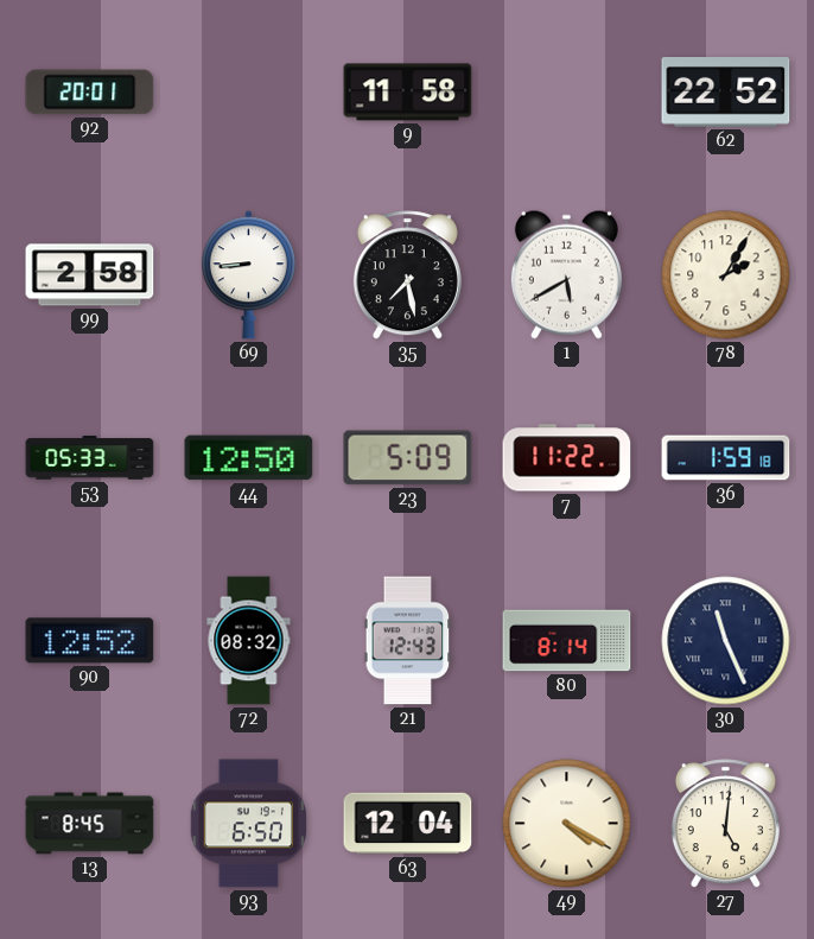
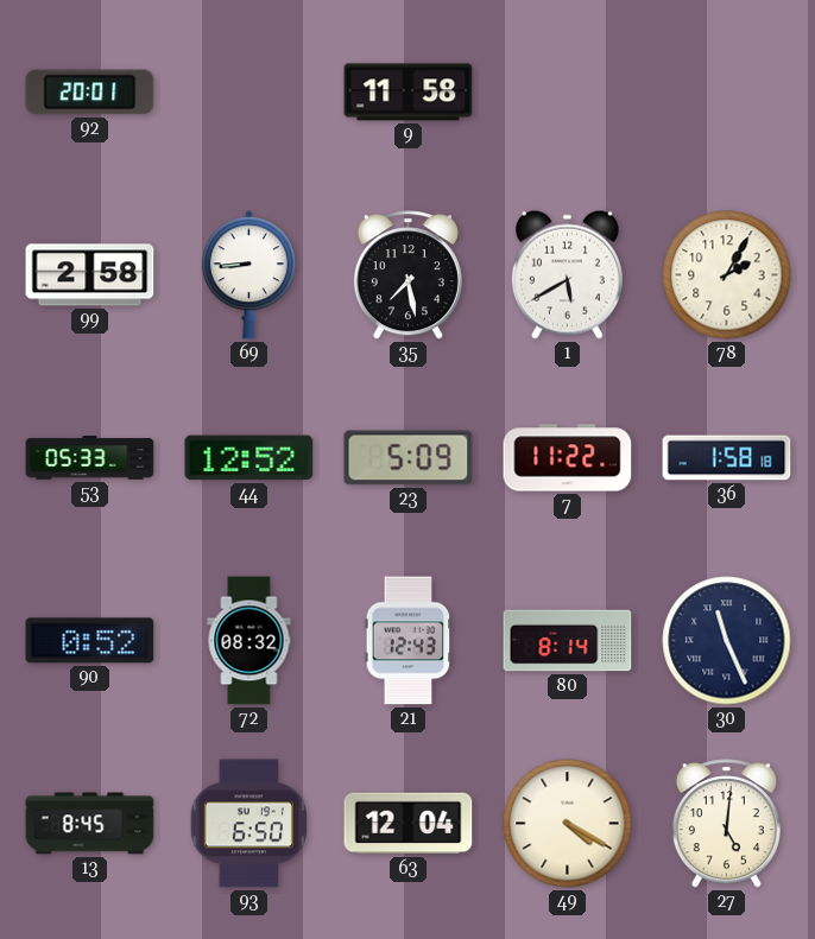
62: 22:52 -> none (726, 93)
44: 12:50 -> 12:52 (249, 458)
36: 1:59 -> 1:58 (727, 458)
90: 12:52 -> 0:52 (90, 641)
